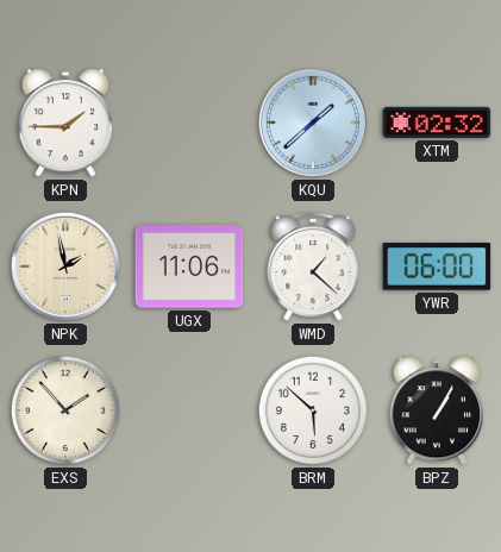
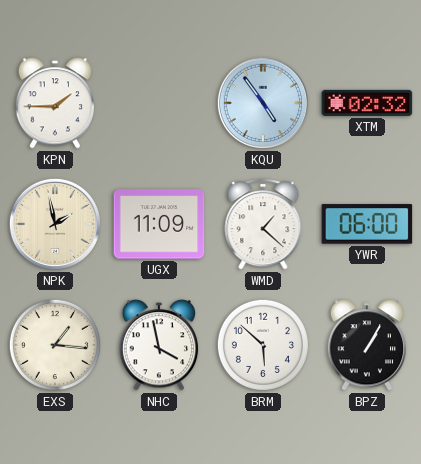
KQU: 1:38 -> 4:54 (263, 103)
UGX: 11:06 -> 11:09 (159, 224)
EXS: 1:53 -> 1:16 (55, 345)
NHC: none -> 3:58 (159, 345)
